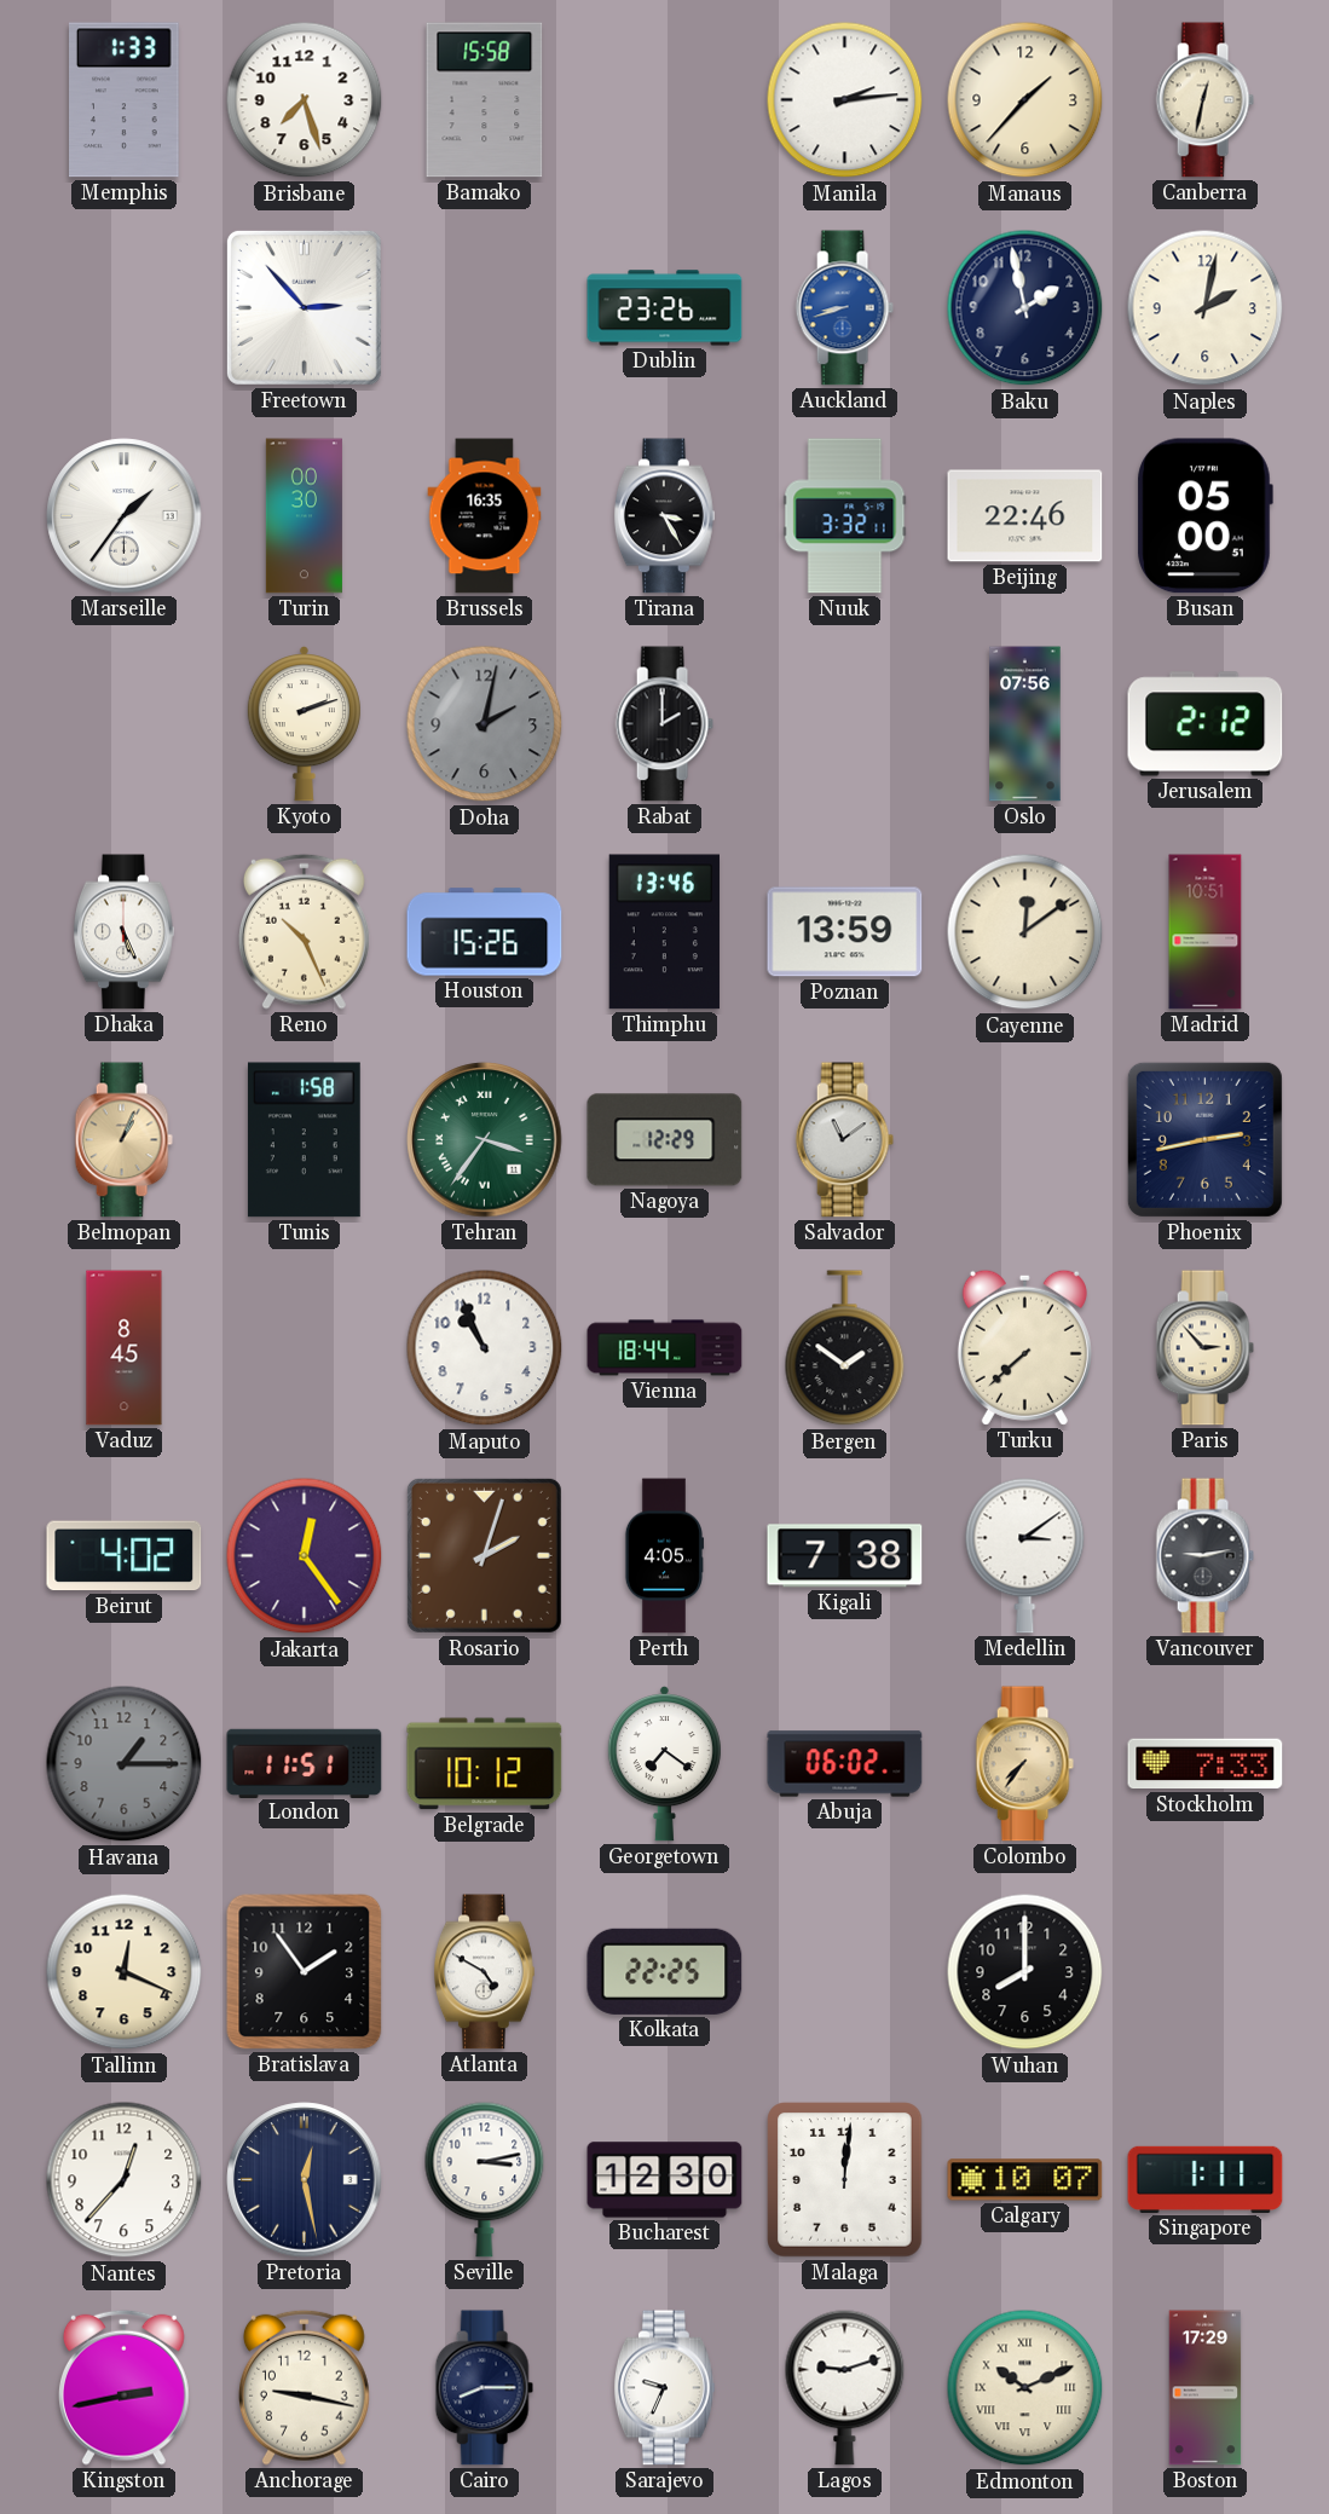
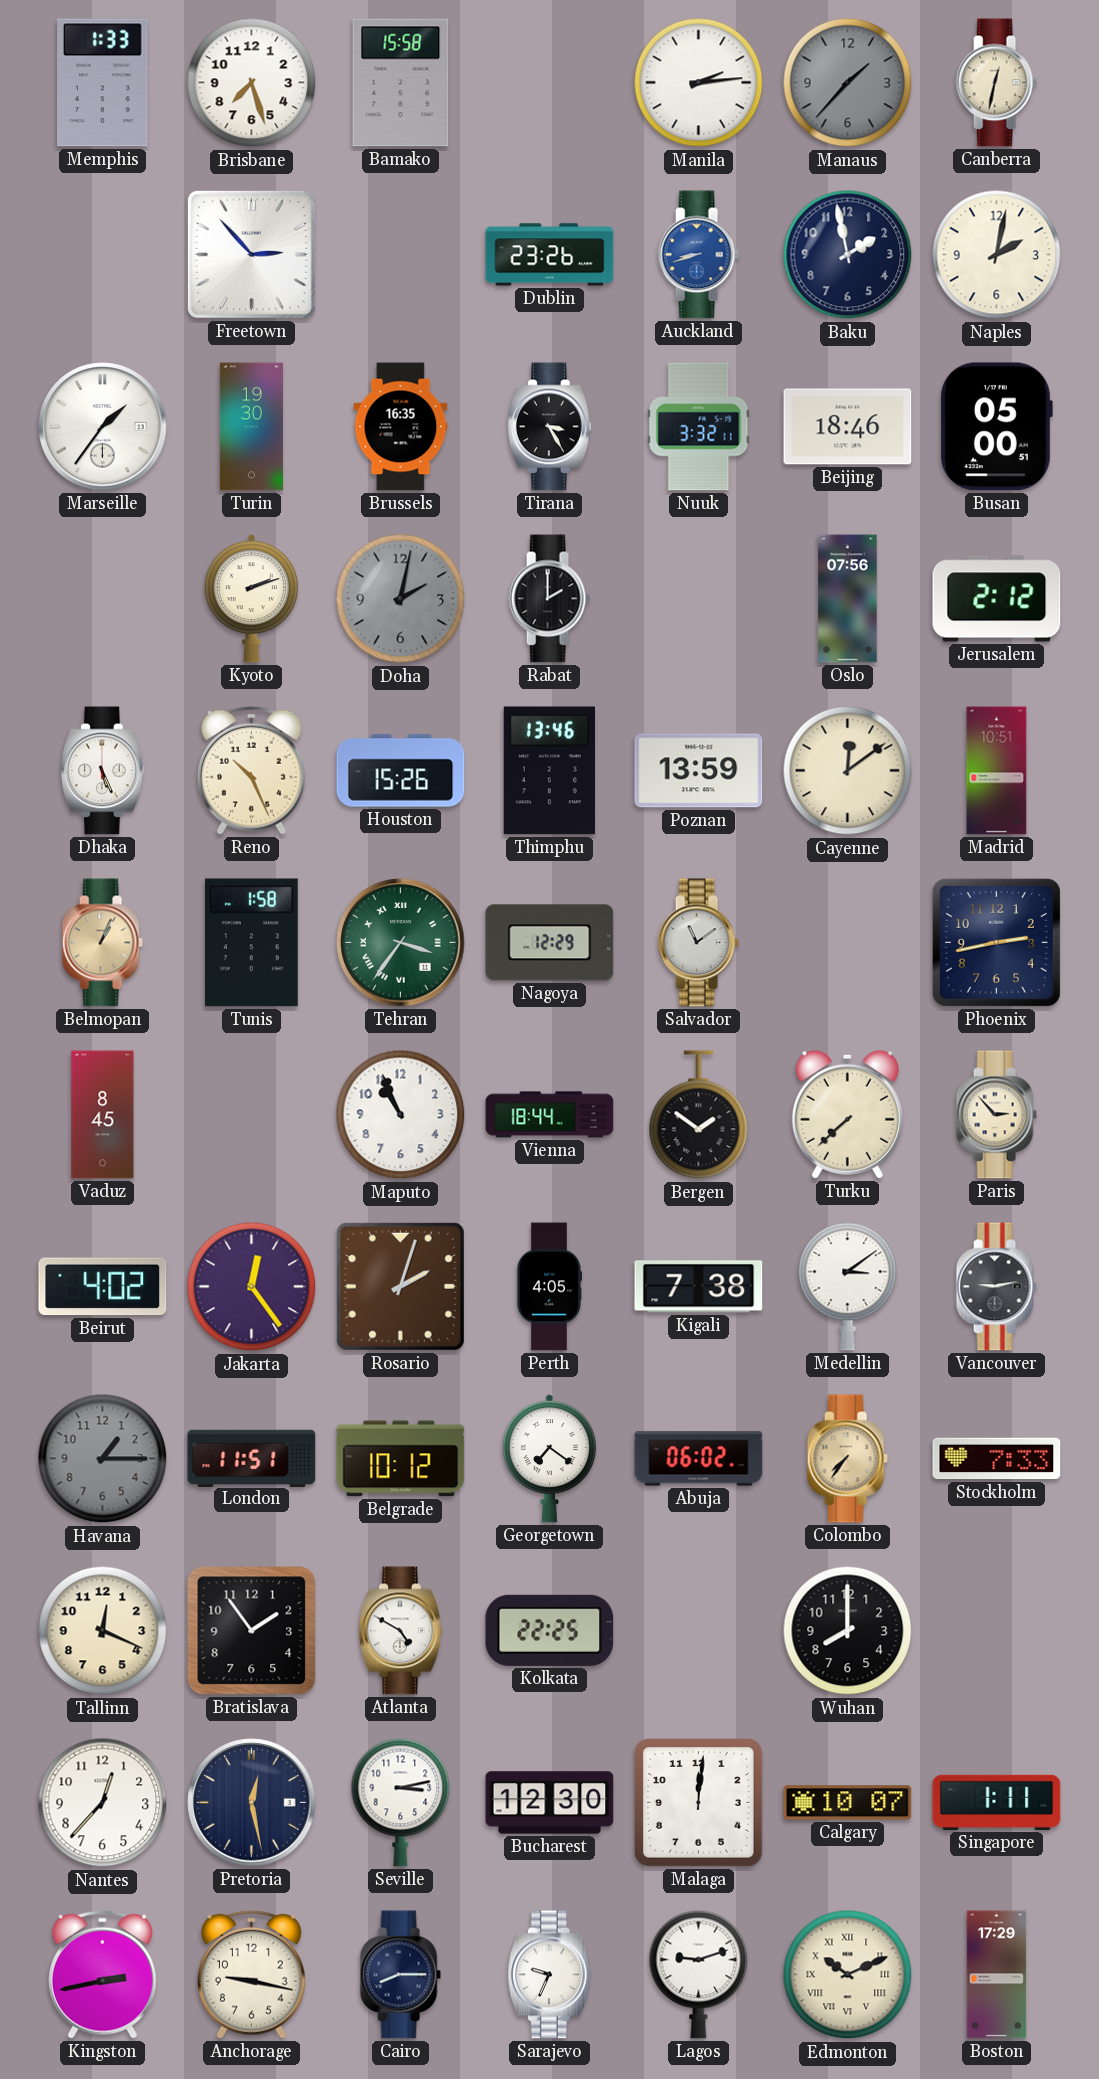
Manaus dial: cream -> grey (848, 83)
Turin: 00:30 -> 19:30 (251, 427)
Beijing: 22:46 -> 18:46 (848, 427)
